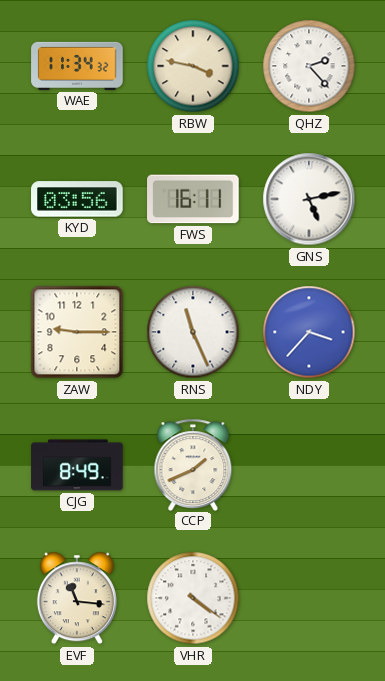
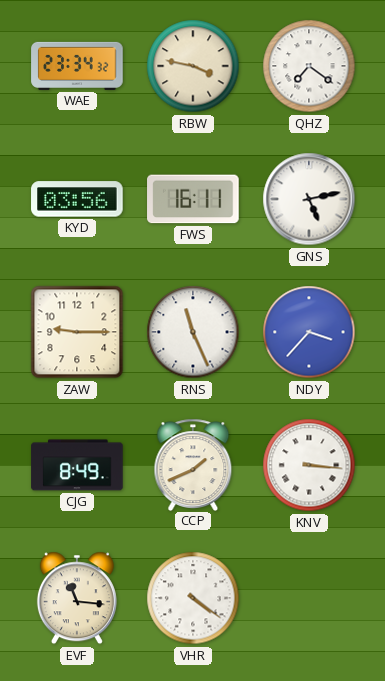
WAE: 11:34 -> 23:34 (77, 66)
QHZ: 2:23 -> 7:21 (309, 66)
KNV: none -> 3:16 (309, 465)
